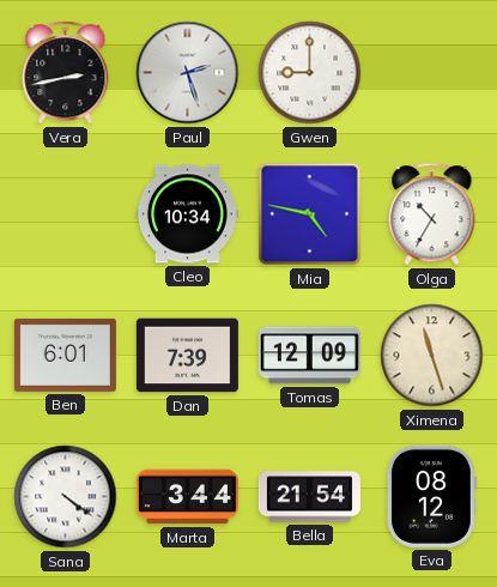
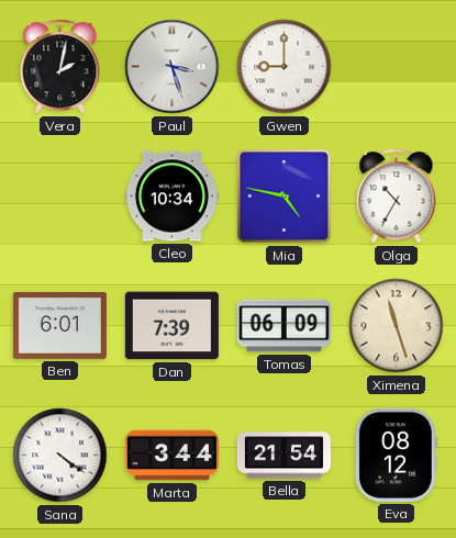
Vera: 2:43 -> 2:02 (60, 67)
Paul: 2:27 -> 3:27 (173, 67)
Tomas: 12:09 -> 06:09 (283, 326)
